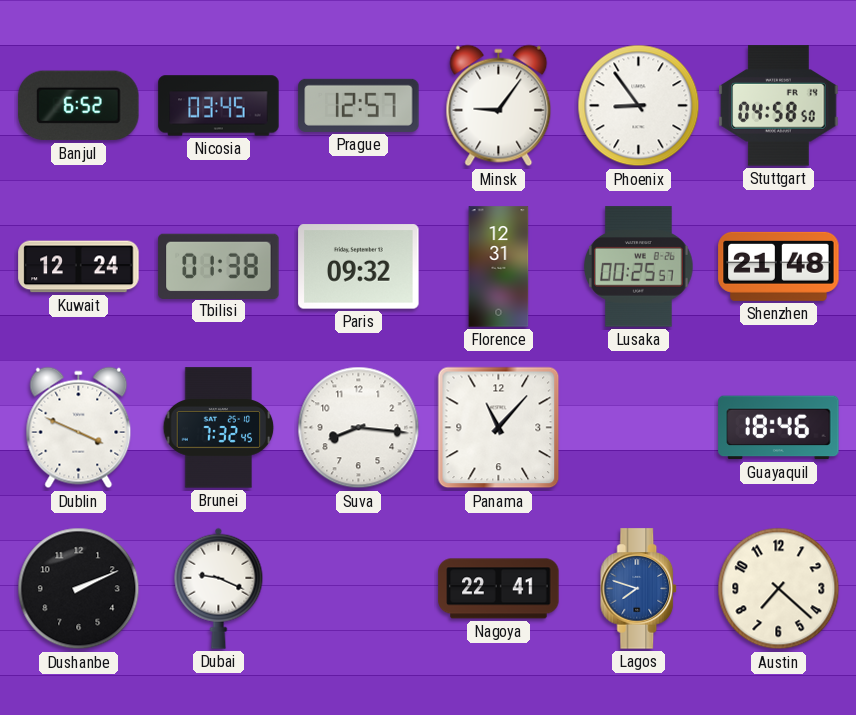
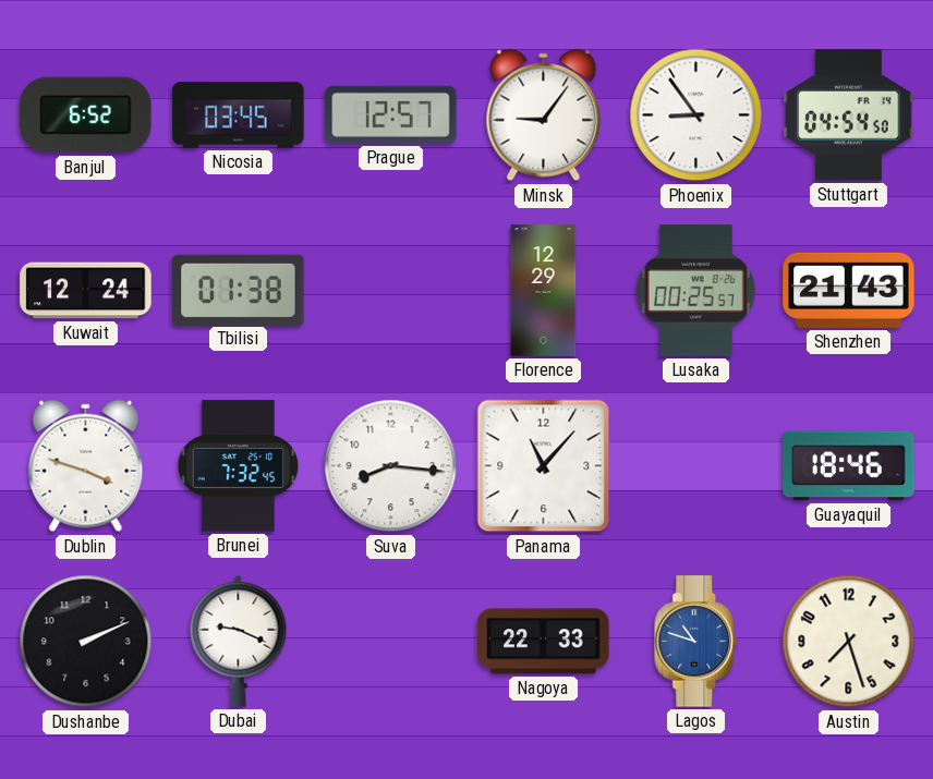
Stuttgart: 04:58 -> 04:54 (849, 115)
Paris: 09:32 -> none (359, 267)
Florence: 12:31 -> 12:29 (544, 291)
Shenzhen: 21:48 -> 21:43 (849, 290)
Dublin: 3:49 -> 3:48 (86, 466)
Nagoya: 22:41 -> 22:33 (544, 642)
Lagos: 7:48 -> 10:48 (696, 642)
Austin: 7:22 -> 7:27 (849, 642)
